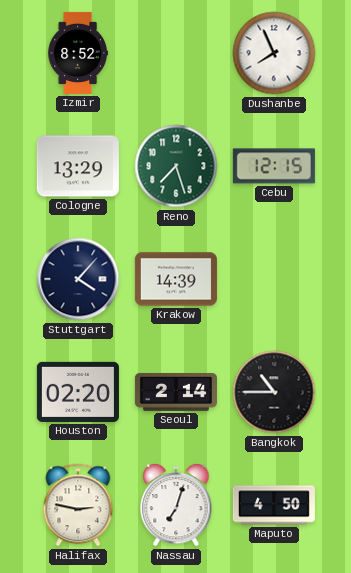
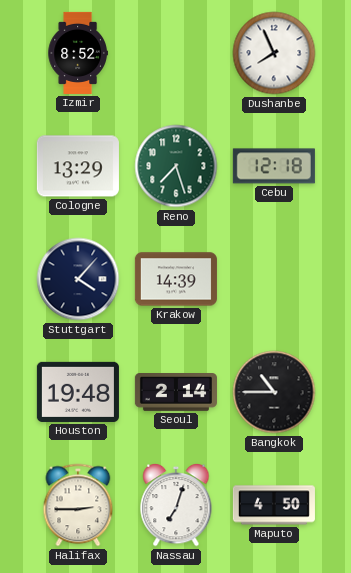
Cebu: 12:15 -> 12:18 (274, 166)
Houston: 02:20 -> 19:48 (78, 392)
Halifax: 2:47 -> 2:45 (78, 505)
